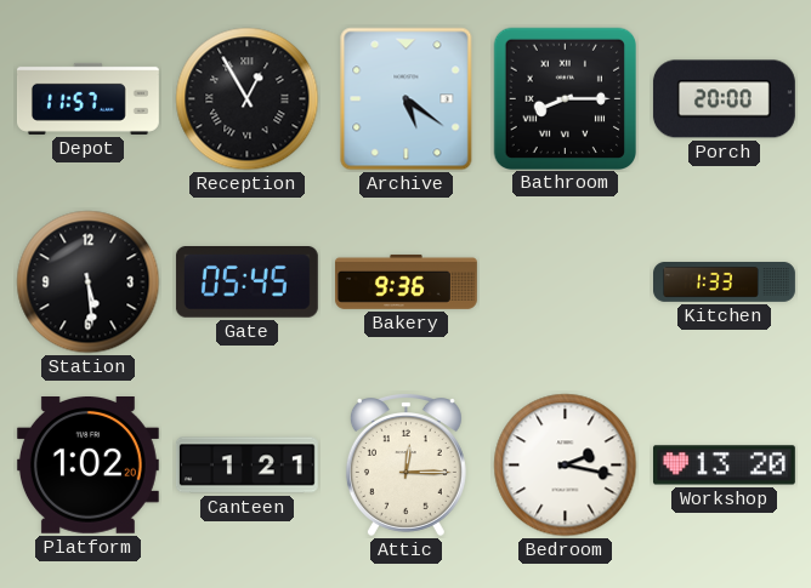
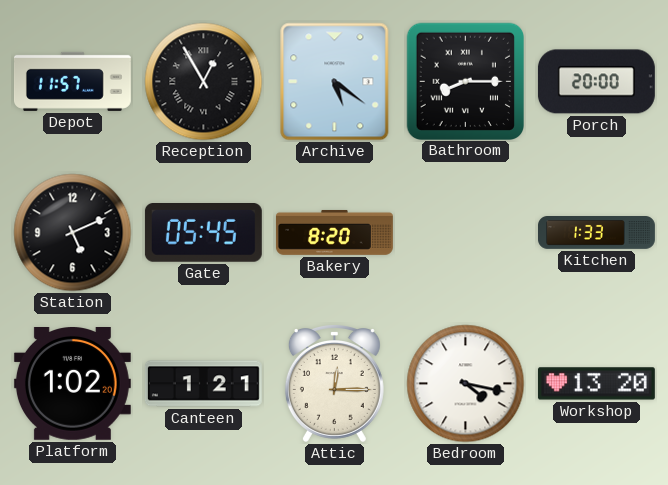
Station: 5:29 -> 5:11 (73, 233)
Bakery: 9:36 -> 8:20 (334, 232)
Bedroom: 2:17 -> 4:17 (466, 384)
